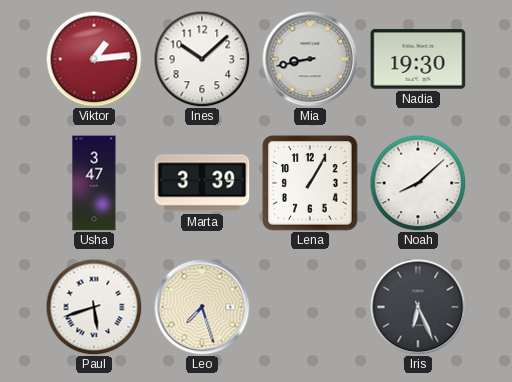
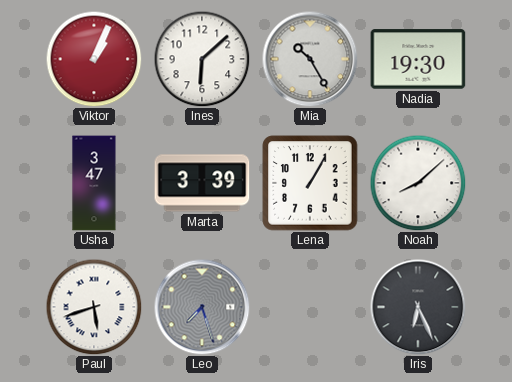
Viktor: 1:14 -> 1:04 (94, 59)
Ines: 10:08 -> 6:08 (202, 59)
Mia: 8:43 -> 10:25 (310, 59)
Leo dial: cream -> grey (202, 307)
